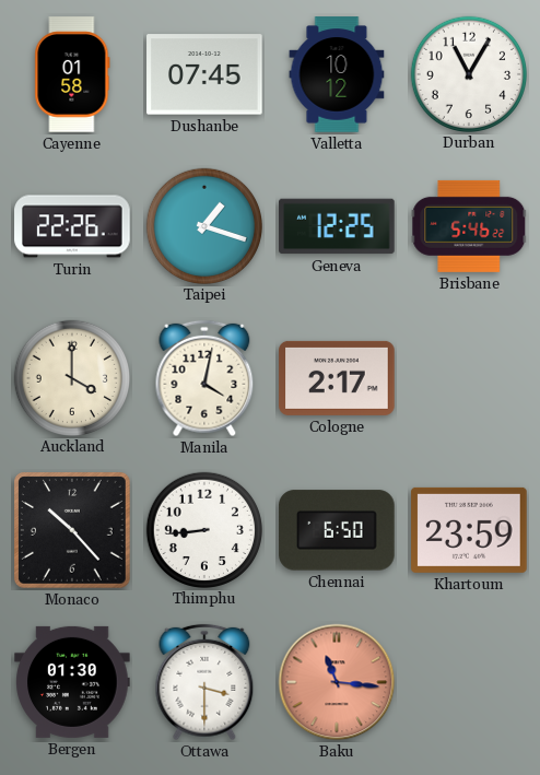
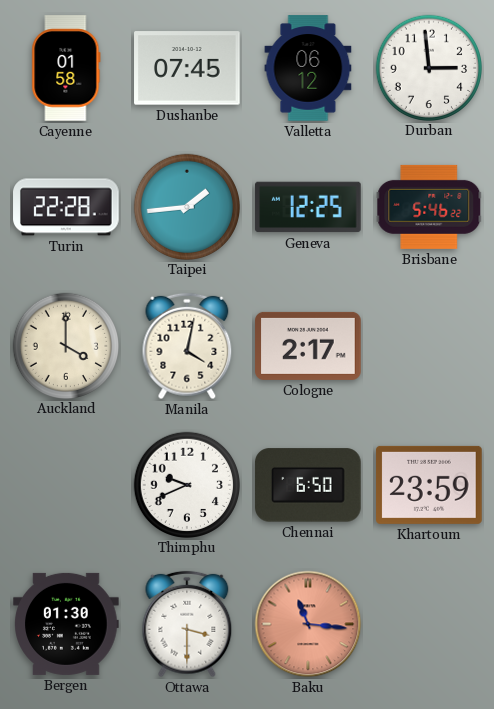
Valletta: 10:12 -> 06:12 (308, 68)
Durban: 11:05 -> 2:59 (428, 67)
Turin: 22:26 -> 22:28 (66, 207)
Taipei: 1:18 -> 1:44 (186, 206)
Monaco: 10:23 -> none (73, 531)
Thimphu: 8:44 -> 9:41 (186, 484)
